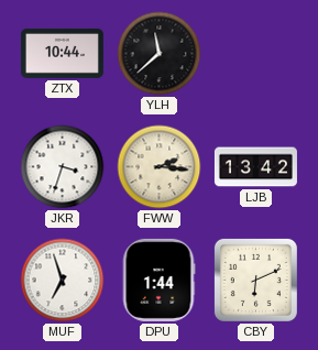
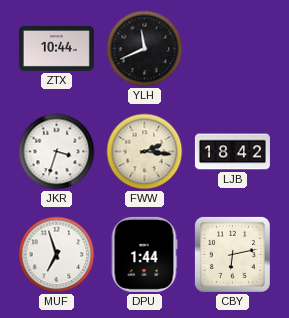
YLH: 11:38 -> 11:41 (145, 49)
LJB: 13:42 -> 18:42 (232, 152)
CBY: 6:11 -> 6:13 (232, 254)
